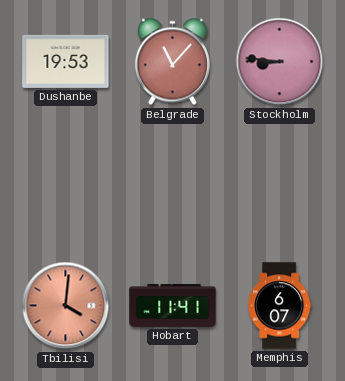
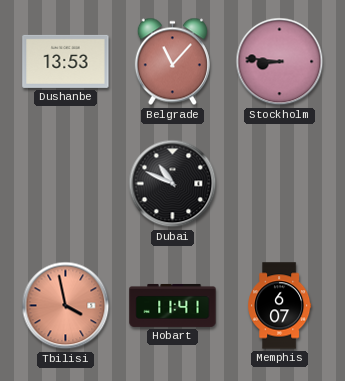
Dushanbe: 19:53 -> 13:53 (66, 61)
Dubai: none -> 10:49 (173, 184)
Tbilisi: 4:01 -> 3:58 (66, 306)
